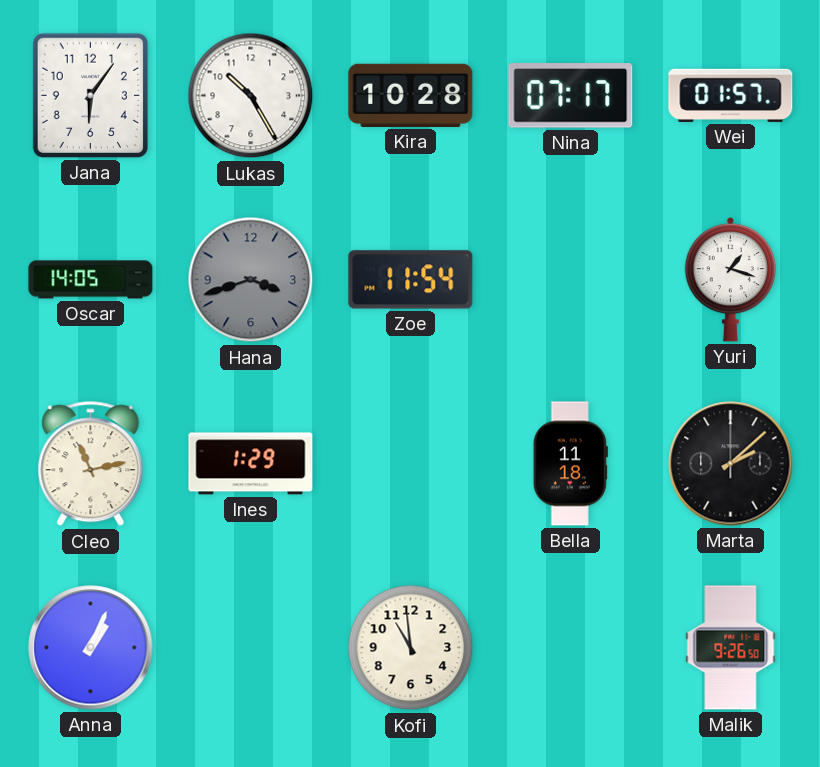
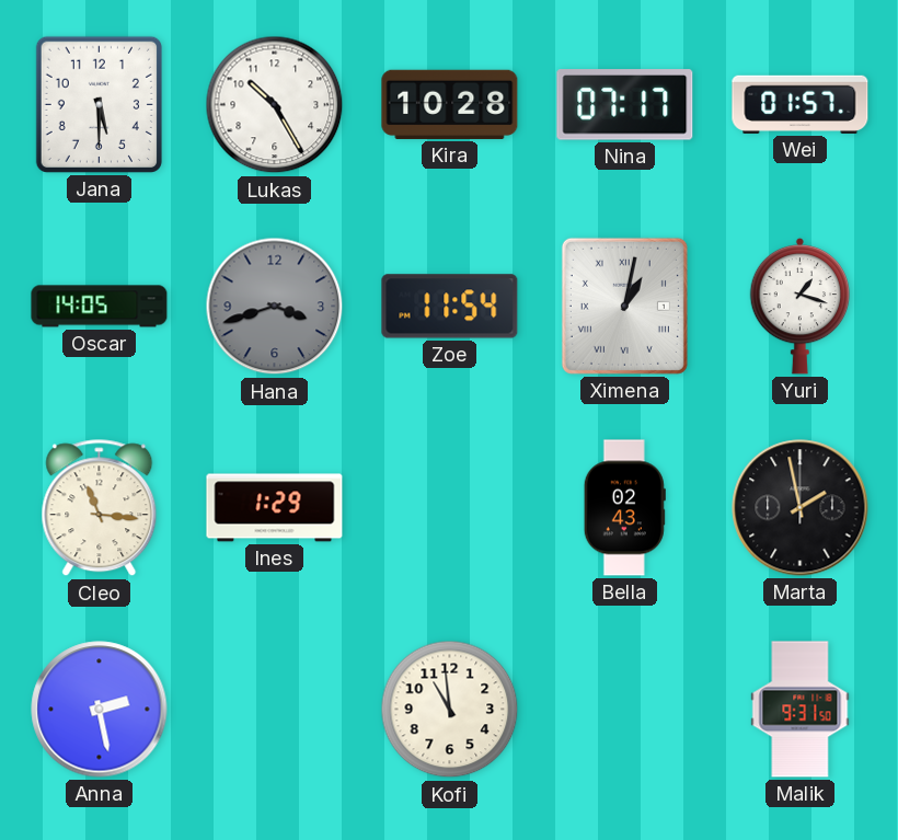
Jana: 6:06 -> 5:30 (99, 104)
Ximena: none -> 1:02 (624, 306)
Cleo: 11:13 -> 11:16 (100, 508)
Bella: 11:18 -> 02:43 (624, 508)
Marta: 2:08 -> 1:58 (801, 508)
Anna: 1:04 -> 2:28 (100, 710)
Malik: 9:26 -> 9:31 (801, 710)
